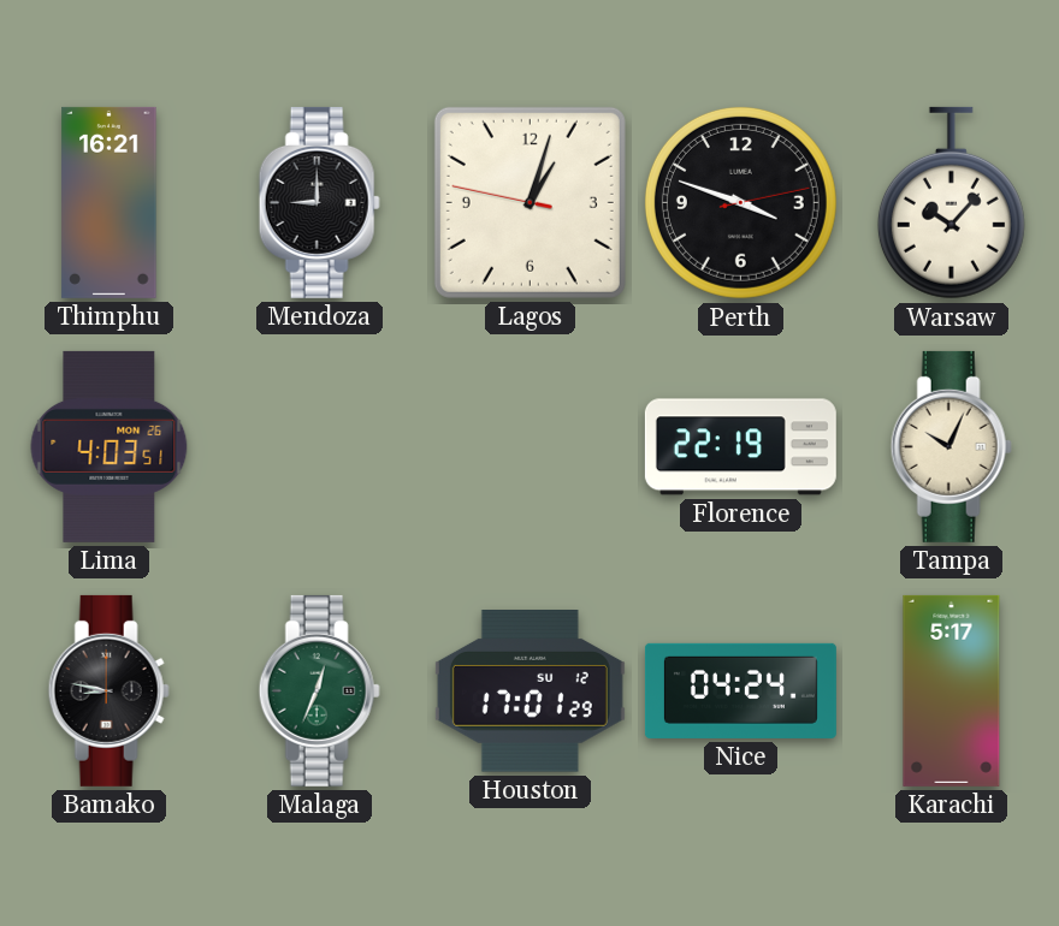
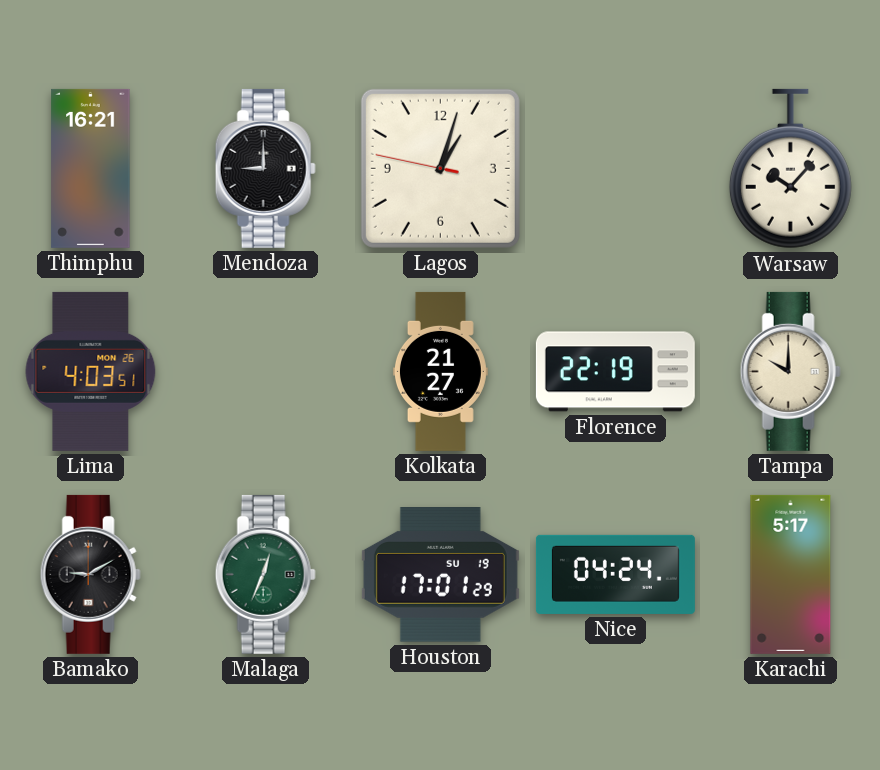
Perth: 3:48 -> none (740, 202)
Kolkata: none -> 21:27 (440, 371)
Tampa: 10:04 -> 10:00 (790, 371)
Bamako: 8:47 -> 9:10 (90, 574)
Houston date: SU 12 -> SU 19 (440, 575)
